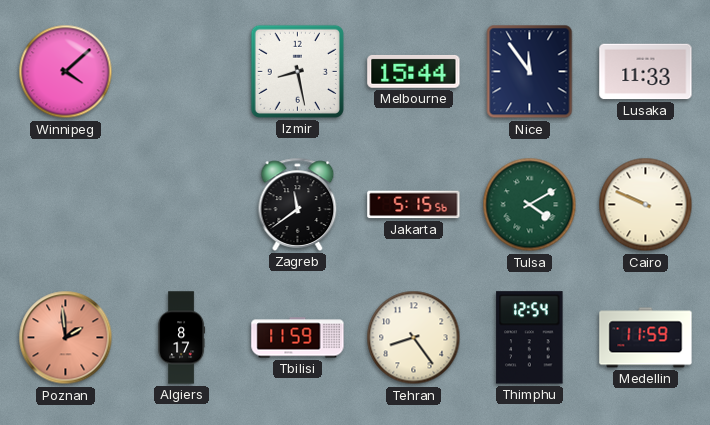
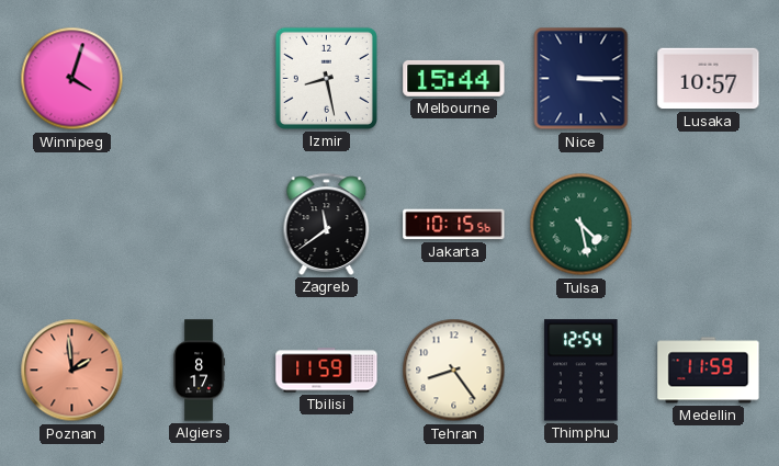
Winnipeg: 4:08 -> 4:03 (72, 79)
Nice: 11:54 -> 3:15 (582, 79)
Lusaka: 11:33 -> 10:57 (709, 79)
Jakarta: 5:15 -> 10:15 (454, 225)
Tulsa: 4:10 -> 4:28 (582, 225)
Cairo: 9:49 -> none (646, 205)
